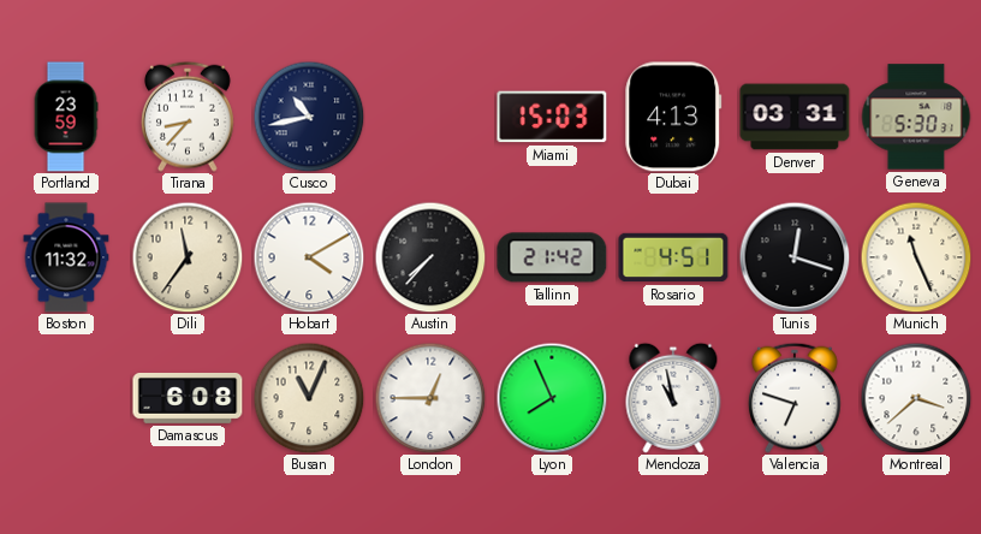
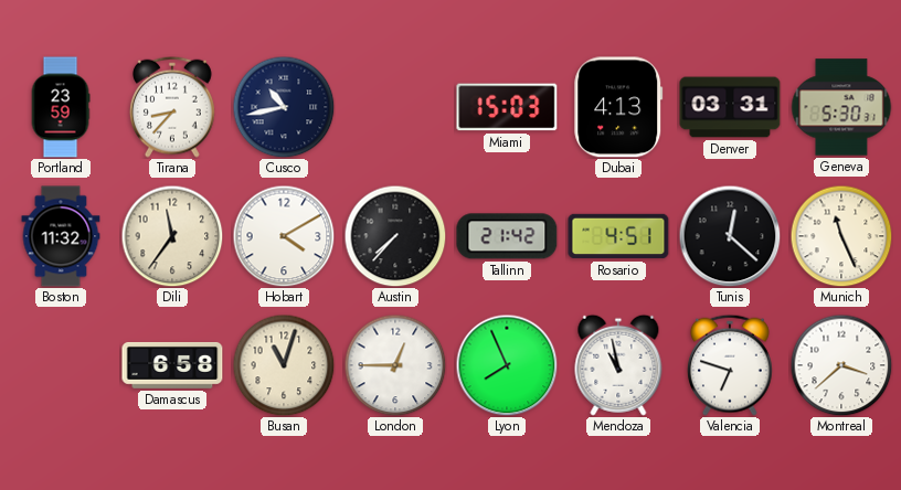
Tunis: 12:18 -> 12:22 (730, 236)
Damascus: 6:08 -> 6:58 (172, 365)
Busan: 11:04 -> 11:03 (284, 365)
